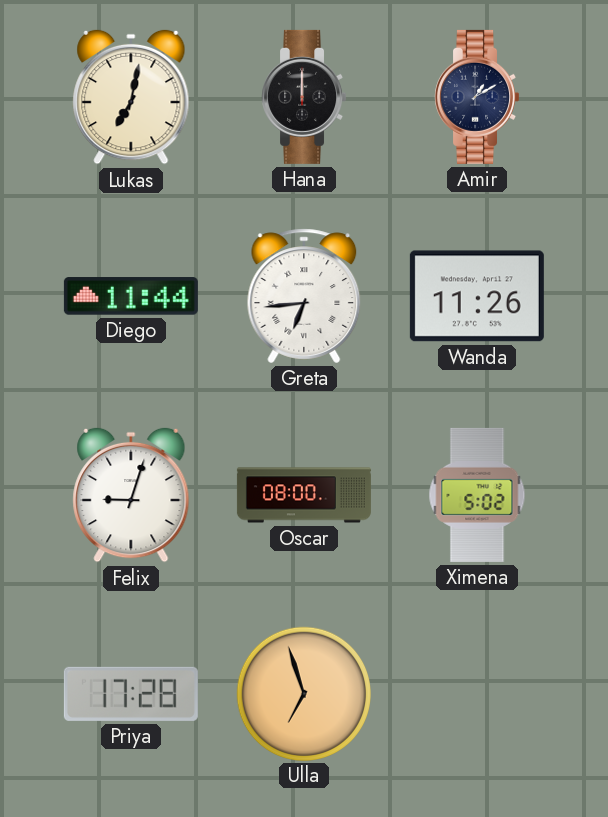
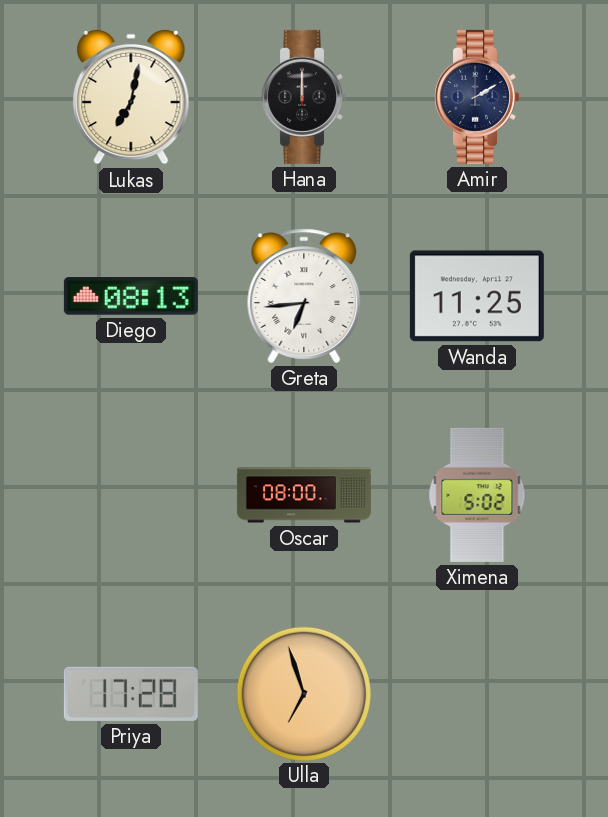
Amir: 1:10 -> 2:10 (477, 97)
Diego: 11:44 -> 08:13 (131, 296)
Wanda: 11:26 -> 11:25 (477, 296)
Felix: 9:03 -> none (131, 495)
